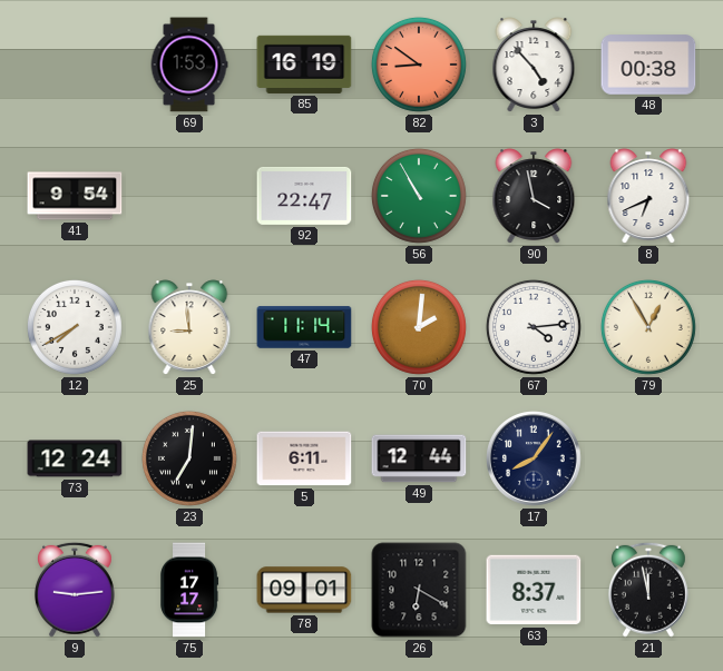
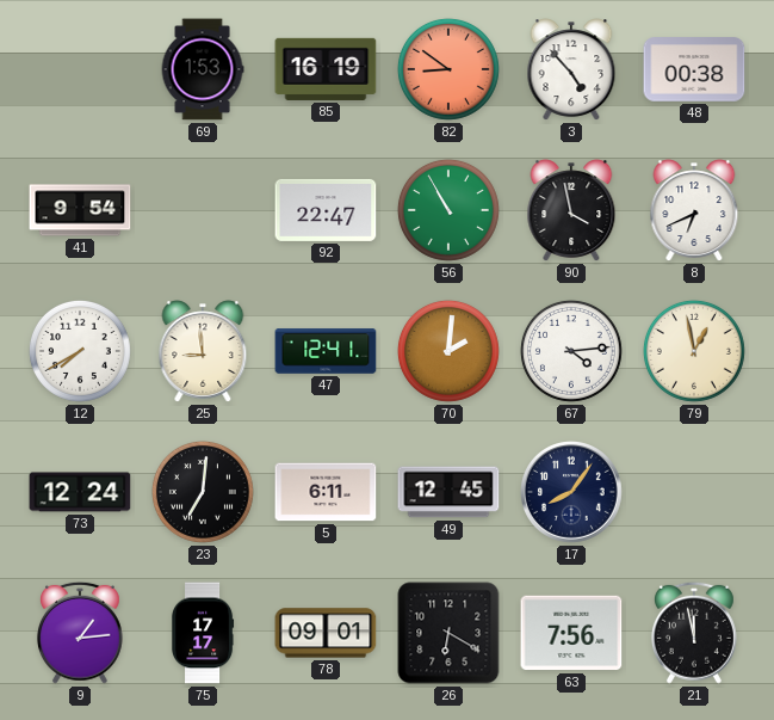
47: 11:14 -> 12:41 (326, 351)
79: 12:55 -> 12:58 (694, 351)
49: 12:44 -> 12:45 (448, 492)
9: 9:14 -> 1:14 (80, 633)
63: 8:37 -> 7:56 (571, 633)
